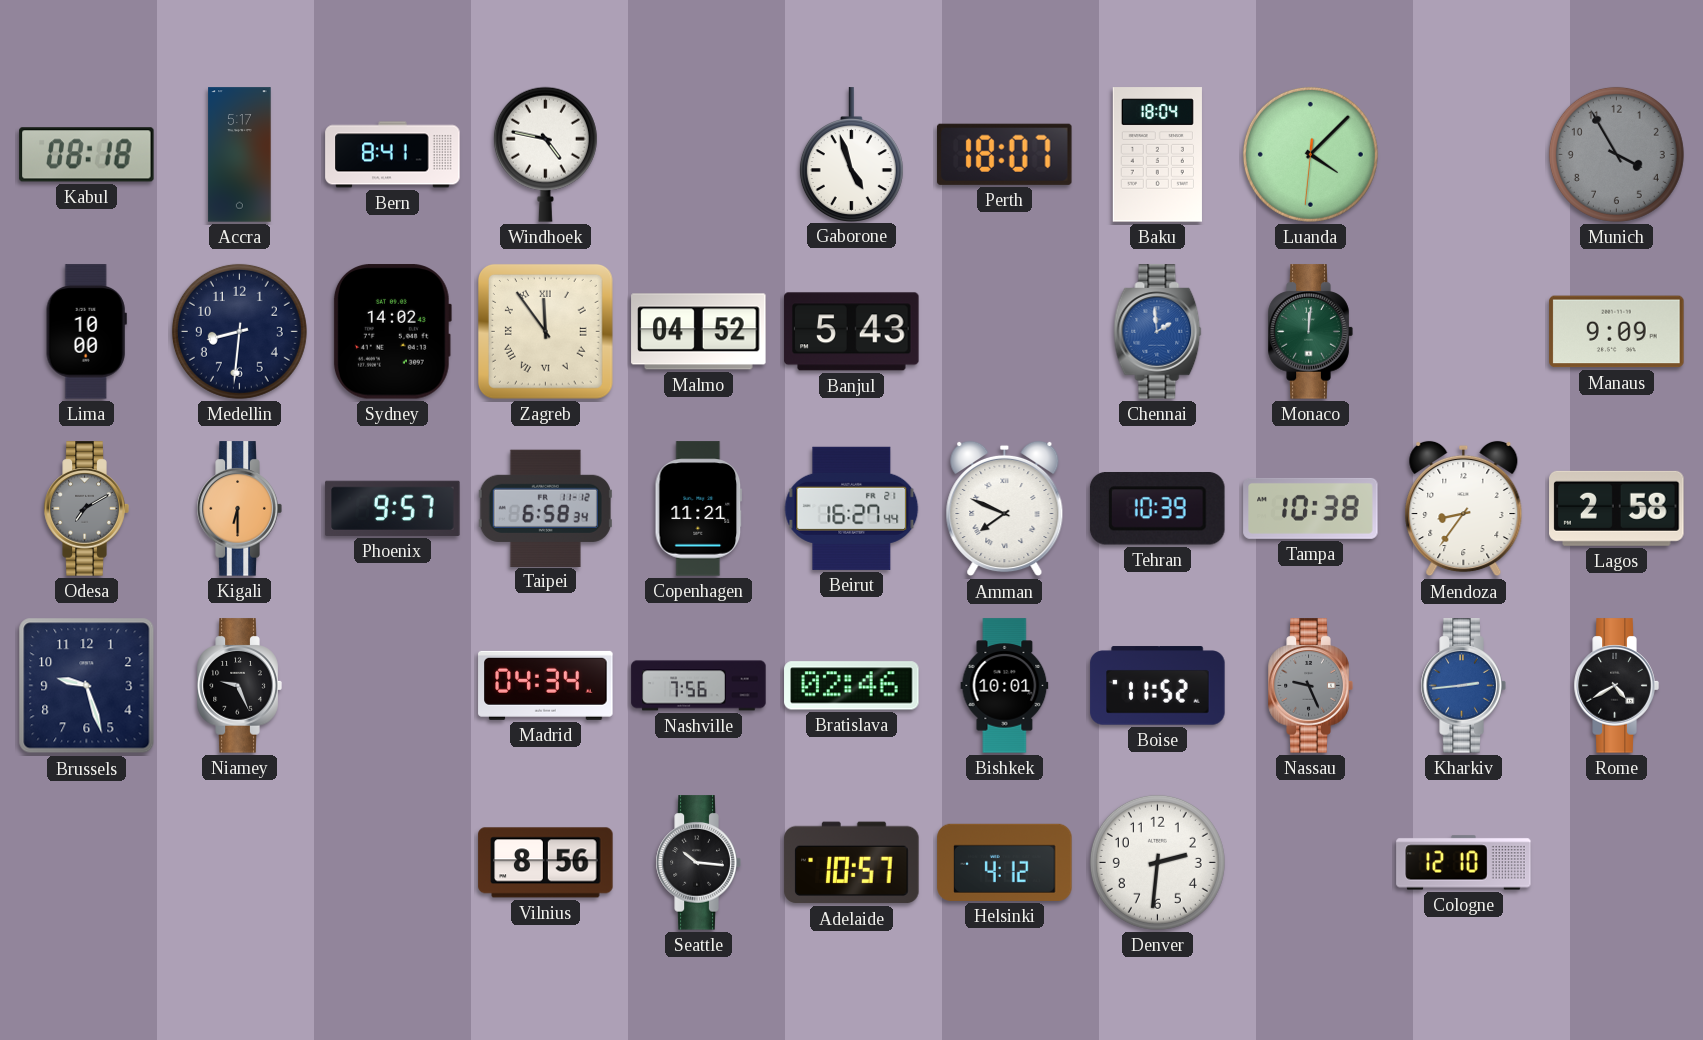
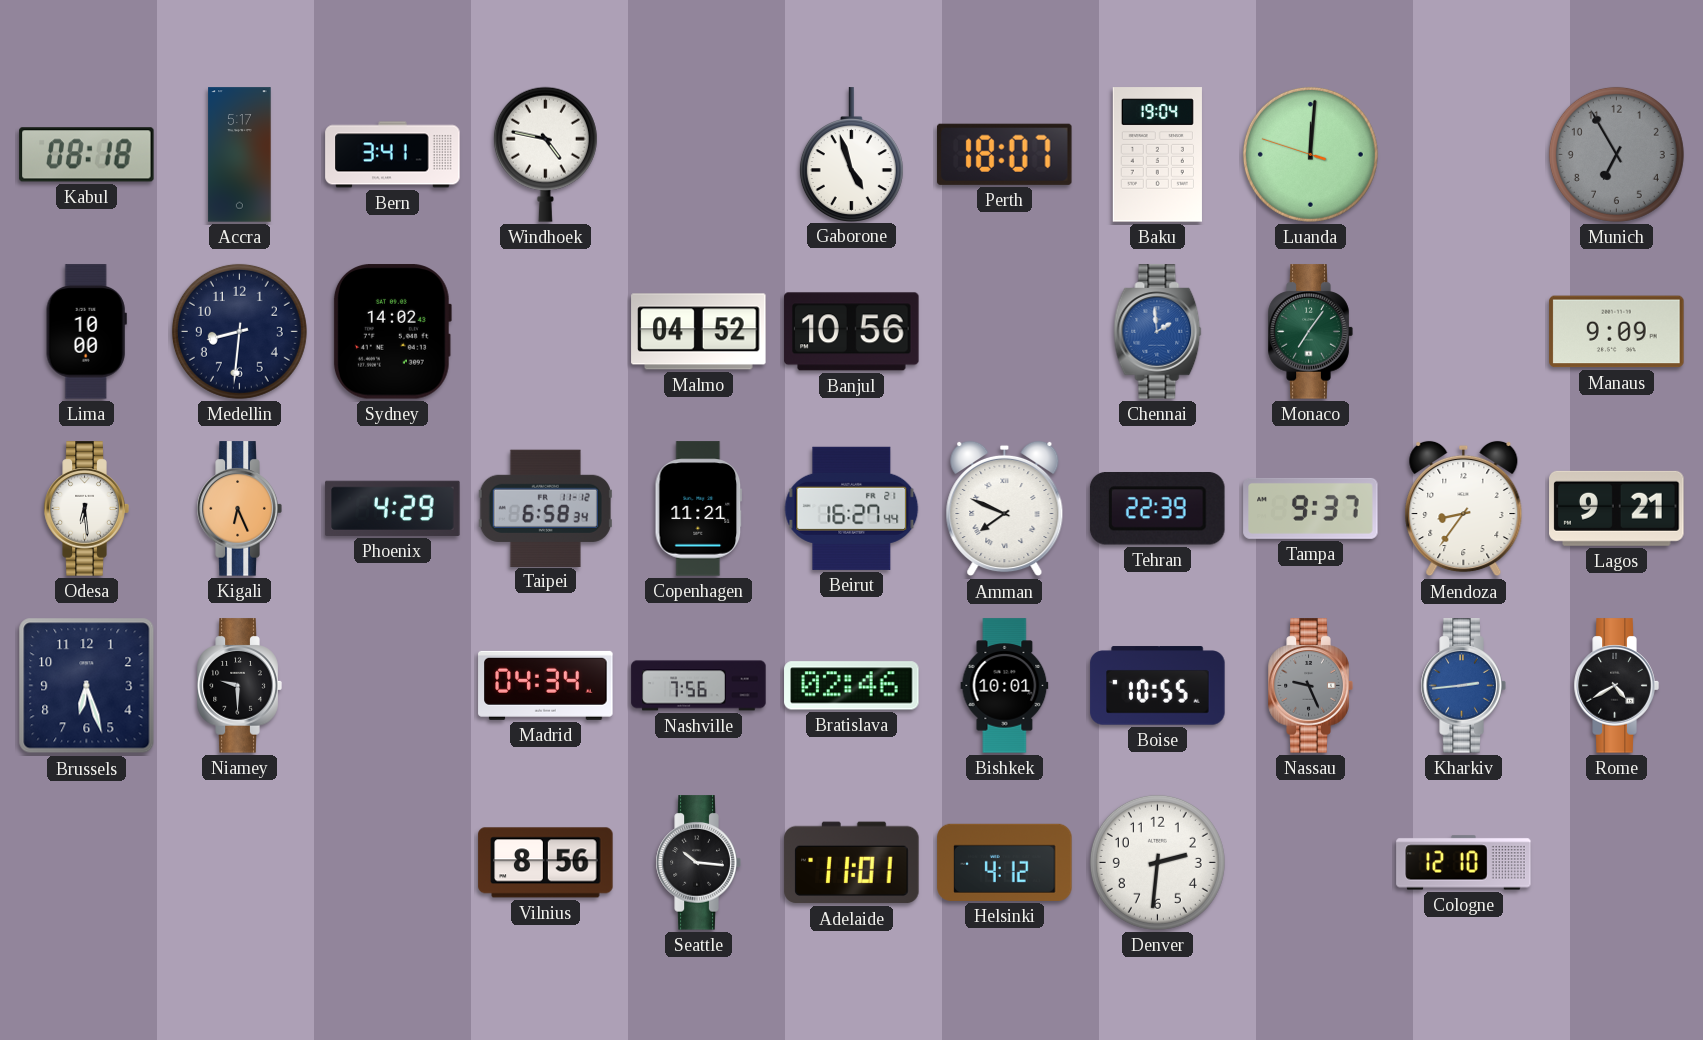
Bern: 8:41 -> 3:41 (393, 155)
Baku: 18:04 -> 19:04 (1157, 155)
Luanda: 4:07 -> 12:00 (1310, 154)
Munich: 3:55 -> 6:55 (1616, 154)
Zagreb: 11:54 -> none (545, 331)
Banjul: 5:43 -> 10:56 (852, 332)
Monaco: 12:01 -> 7:06 (1310, 332)
Odesa: 7:10 -> 6:29 (86, 509)
Odesa dial: grey -> white (86, 509)
Kigali: 6:30 -> 6:26 (239, 509)
Phoenix: 9:57 -> 4:29 (393, 508)
Tehran: 10:39 -> 22:39 (1158, 509)
Tampa: 10:38 -> 9:37 (1311, 508)
Lagos: 2:58 -> 9:21 (1617, 508)
Brussels: 9:27 -> 6:27 (87, 686)
Niamey: 9:26 -> 9:30 (239, 686)
Boise: 11:52 -> 10:55 (1158, 686)
Adelaide: 10:57 -> 11:01 (852, 863)
